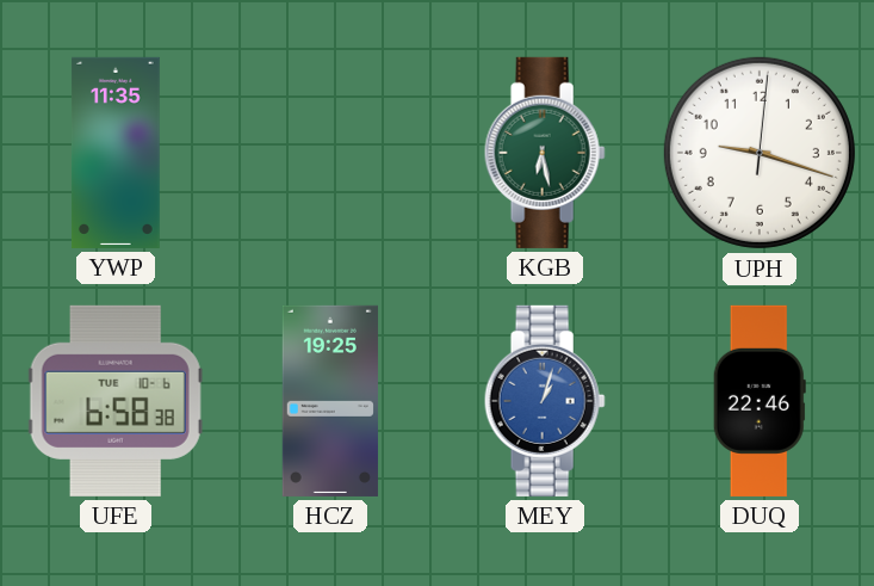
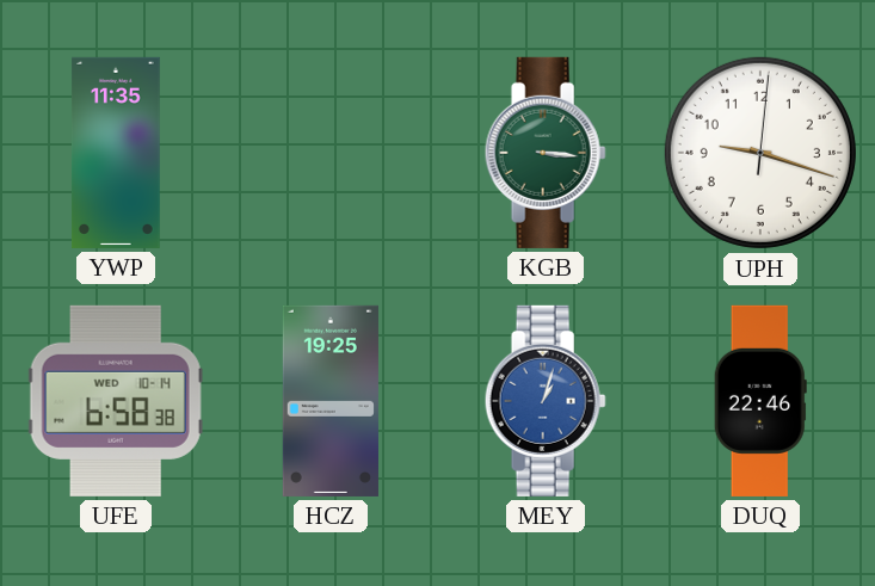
KGB: 6:28 -> 3:16 (546, 153)
UFE date: TUE 10-6 -> WED 10-14 (116, 401)
